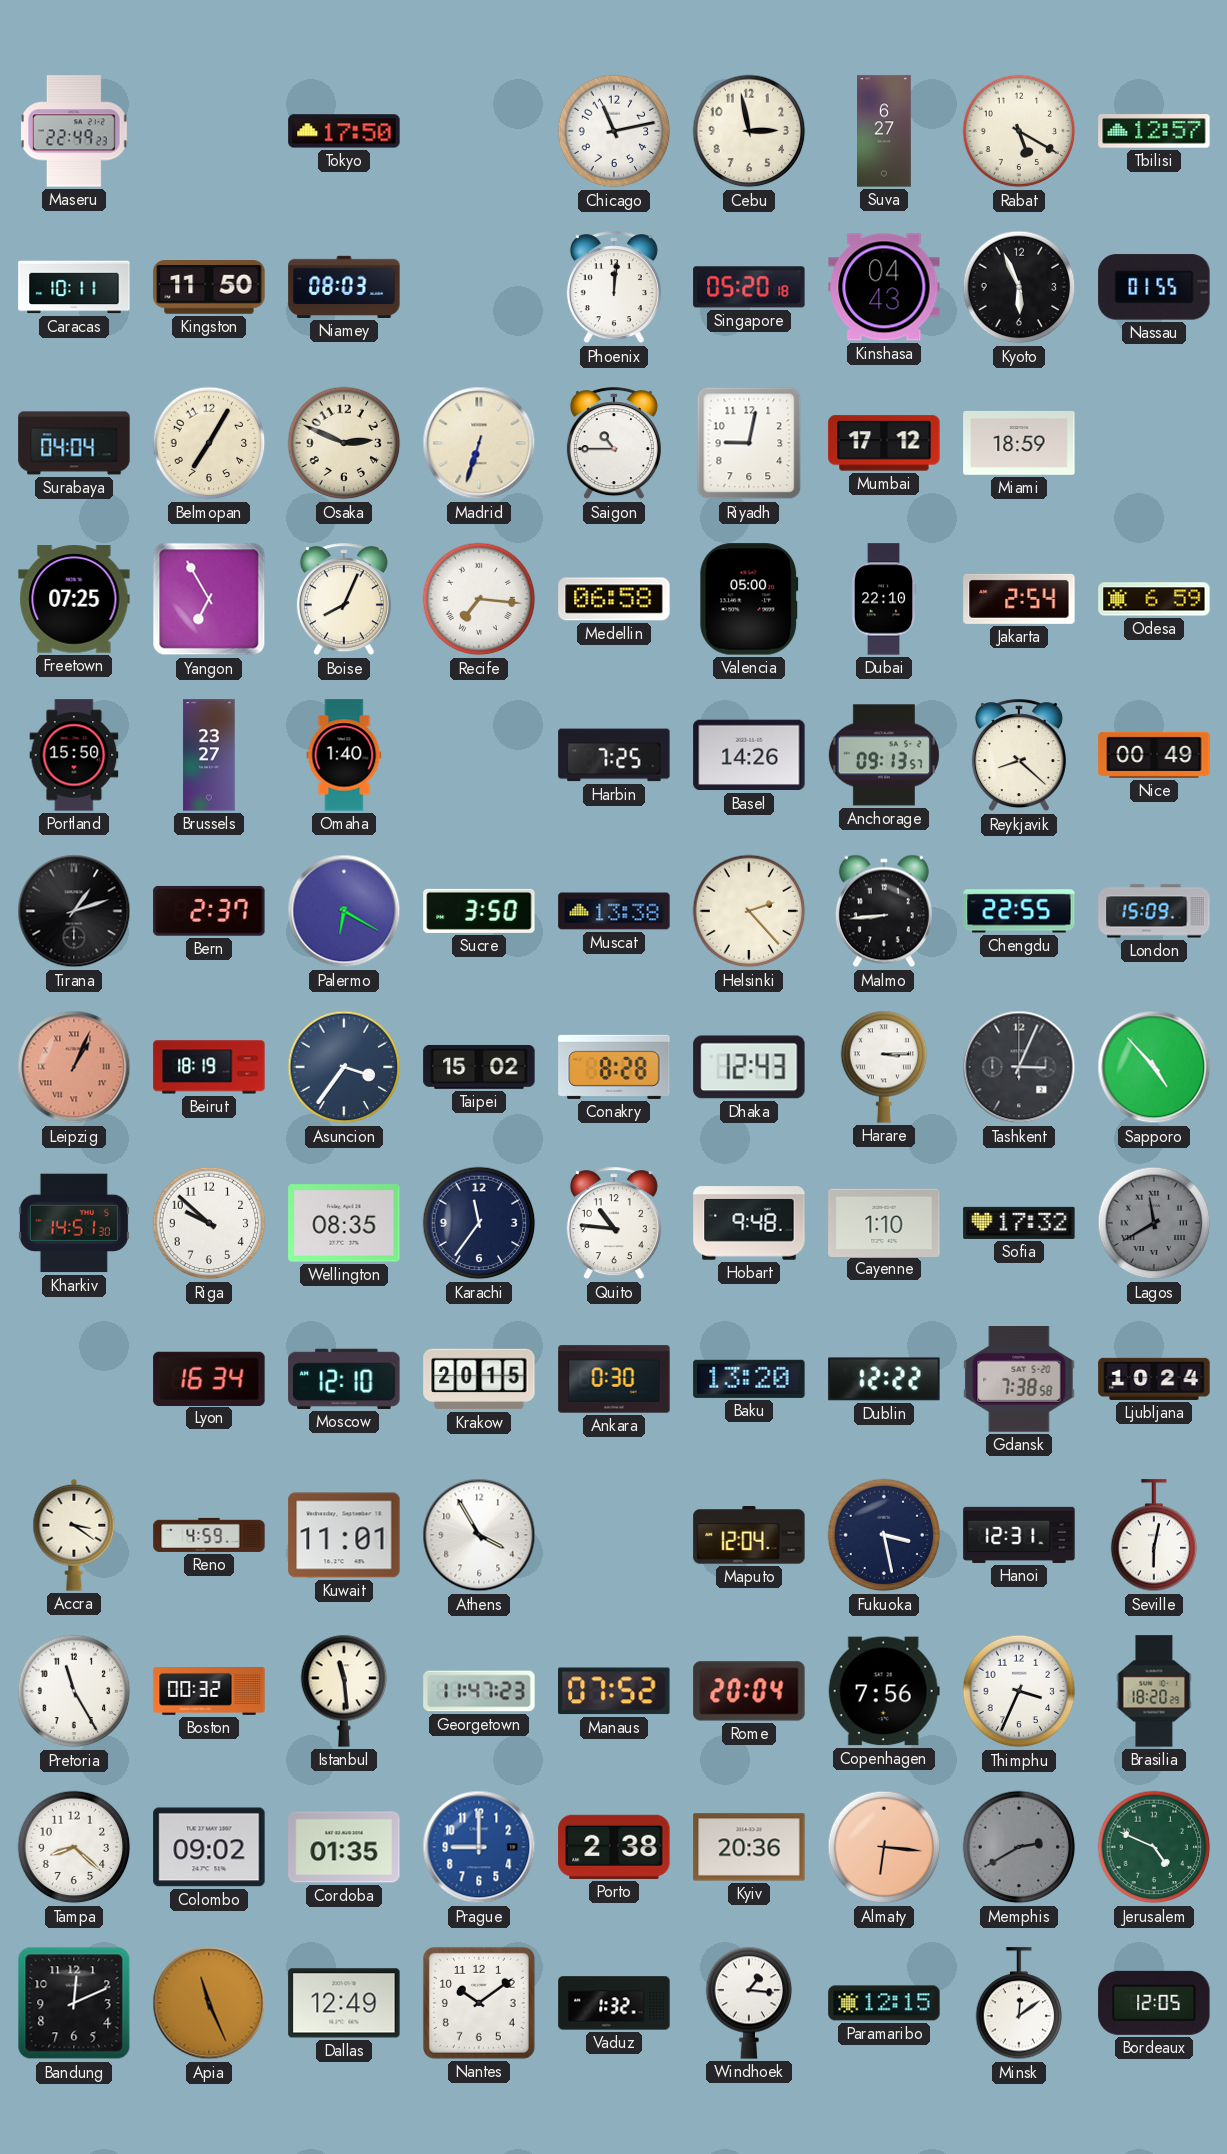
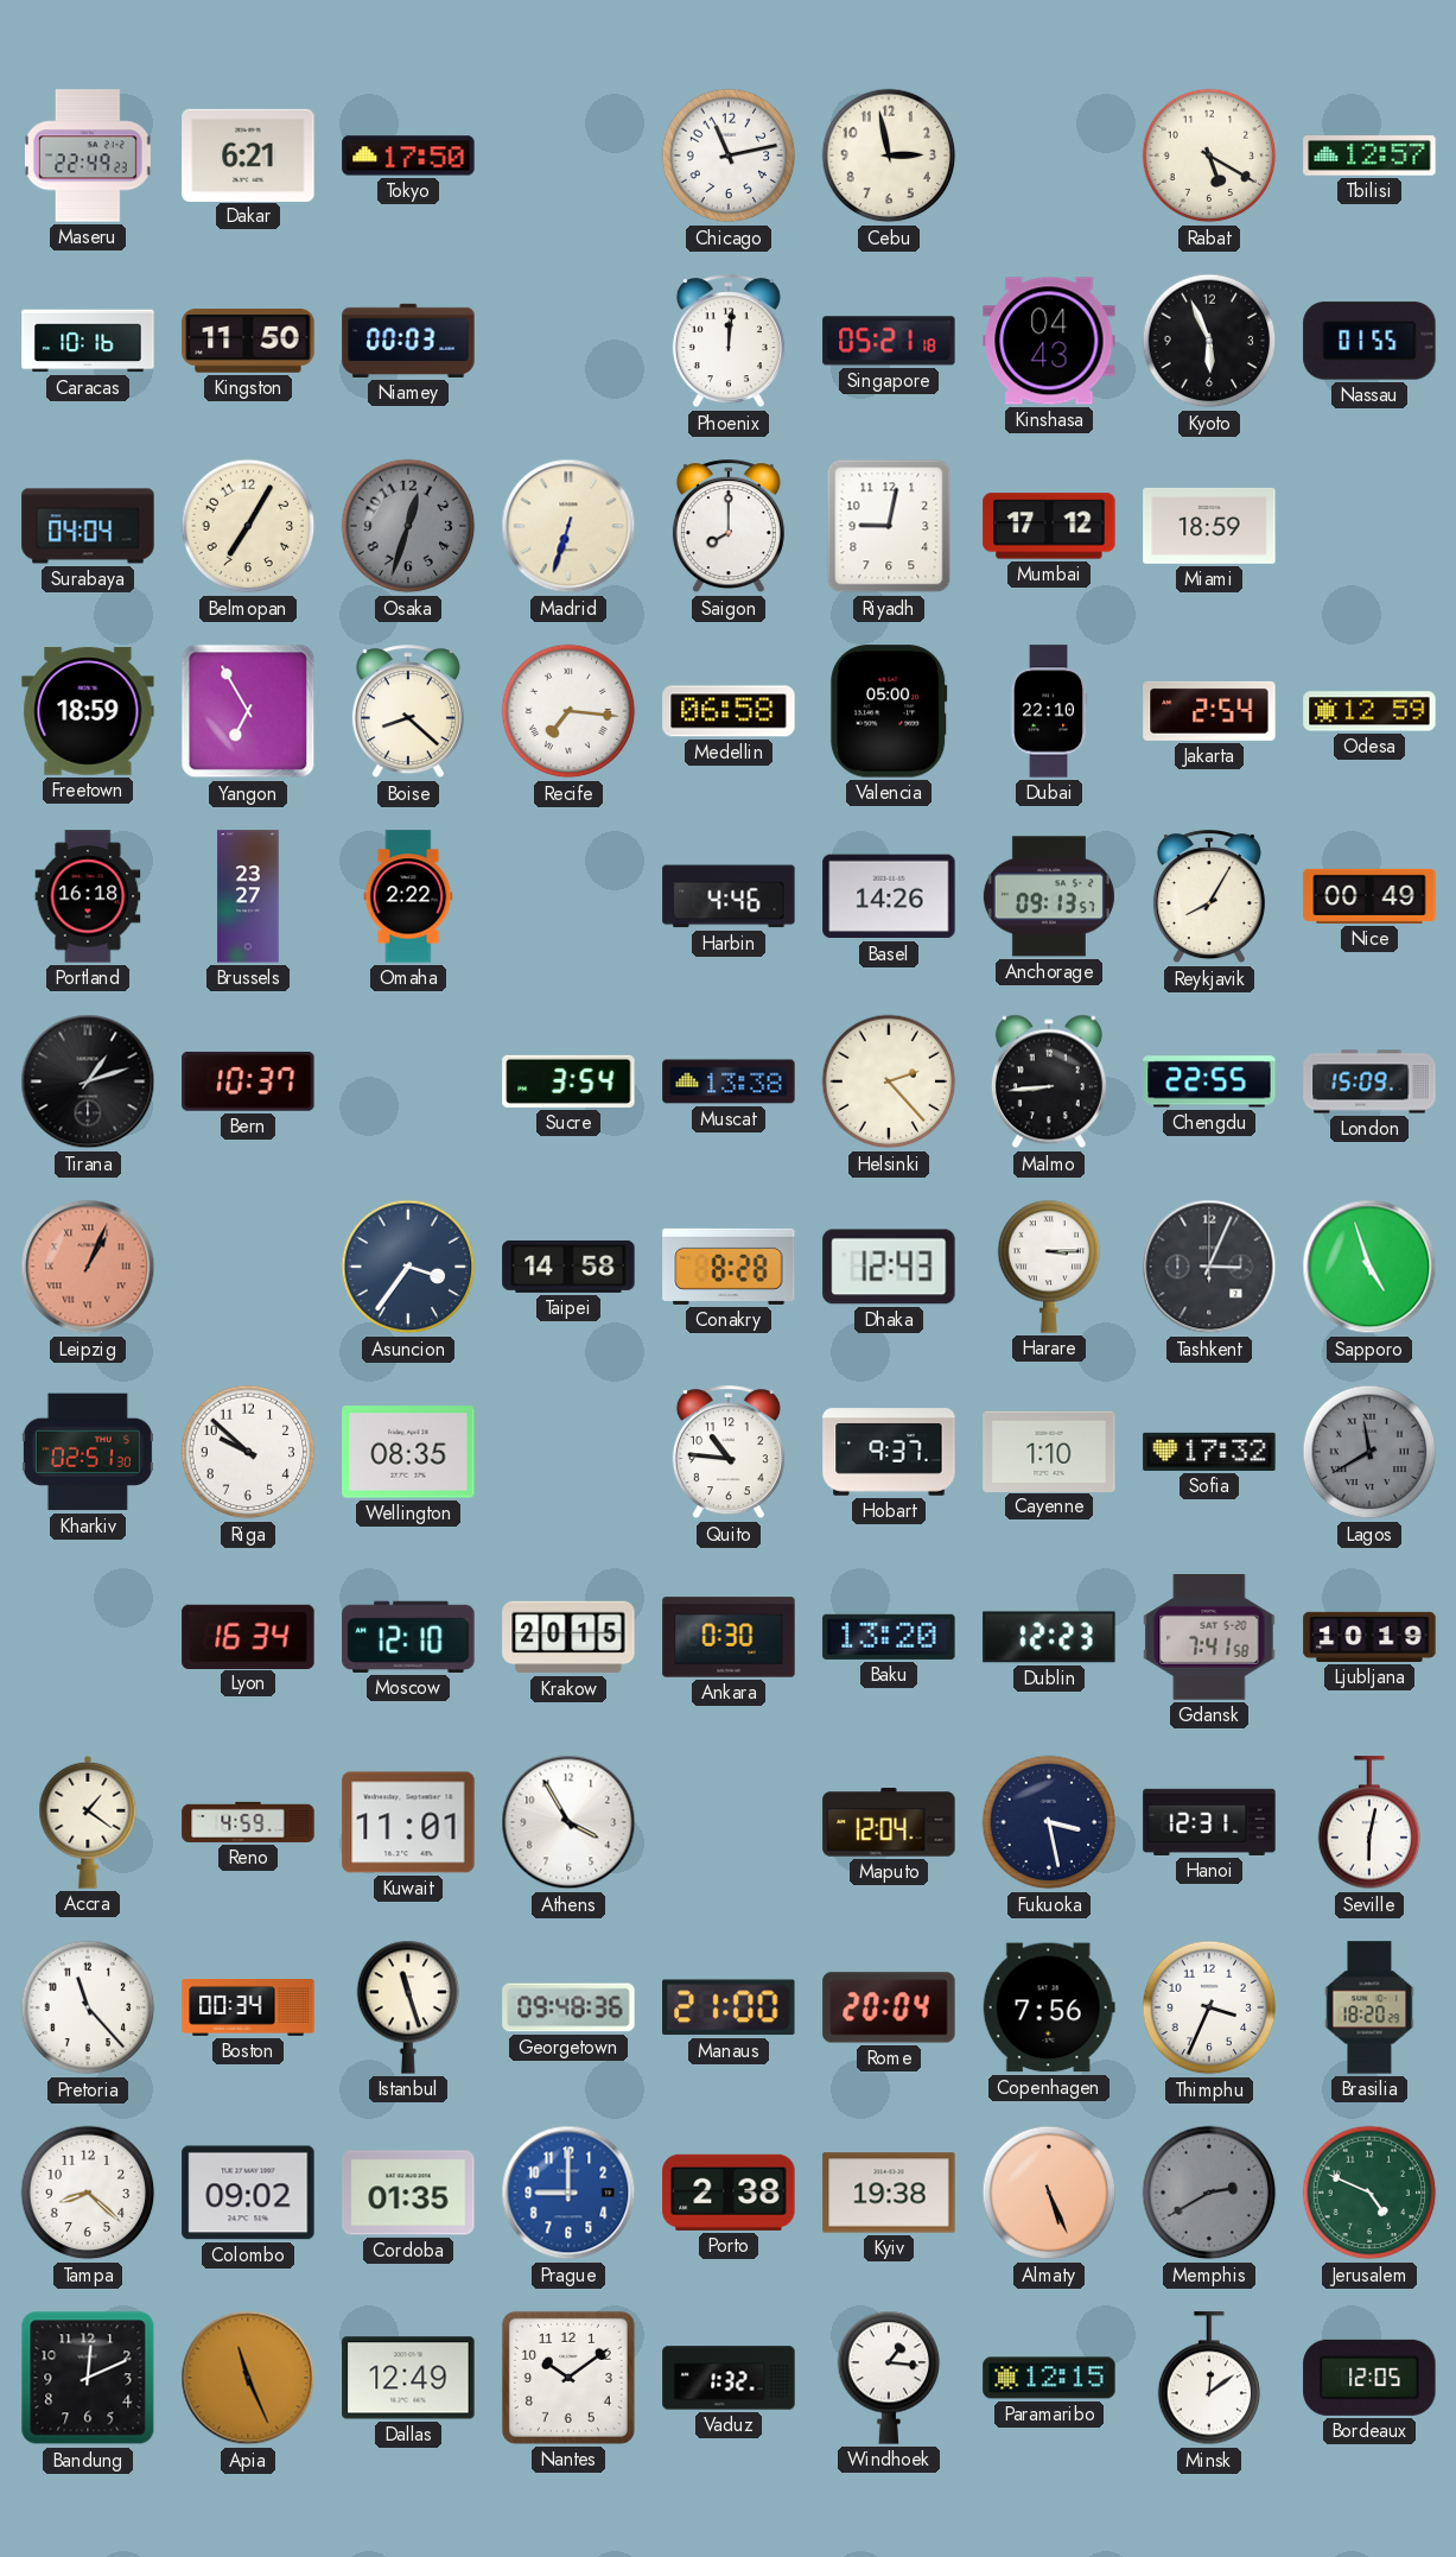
Dakar: none -> 6:21 (248, 154)
Suva: 6:27 -> none (884, 131)
Caracas: 10:11 -> 10:16 (88, 341)
Niamey: 08:03 -> 00:03 (408, 341)
Singapore: 05:20 -> 05:21 (889, 341)
Osaka: 2:49 -> 12:33 (408, 526)
Osaka dial: cream -> grey (408, 526)
Saigon: 10:45 -> 8:00 (729, 527)
Freetown: 07:25 -> 18:59 (88, 711)
Boise: 8:04 -> 8:22 (408, 712)
Odesa: 6:59 -> 12:59 (1369, 711)
Portland: 15:50 -> 16:18 (88, 896)
Omaha: 1:40 -> 2:22 (408, 896)
Harbin: 7:25 -> 4:46 (729, 896)
Reykjavik: 8:22 -> 8:05 (1209, 897)
Bern: 2:37 -> 10:37 (248, 1081)
Palermo: 6:20 -> none (344, 911)
Sucre: 3:50 -> 3:54 (568, 1081)
Beirut: 18:19 -> none (209, 1067)
Taipei: 15:02 -> 14:58 (568, 1267)
Sapporo: 4:53 -> 4:57 (1369, 1267)
Kharkiv: 14:51 -> 02:51 (88, 1452)
Karachi: 11:36 -> none (479, 1223)
Hobart: 9:48 -> 9:37 (889, 1452)
Dublin: 12:22 -> 12:23 (1049, 1637)
Gdansk: 7:38 -> 7:41 (1209, 1637)
Ljubljana: 10:24 -> 10:19 (1369, 1637)
Accra: 3:21 -> 1:21 (88, 1822)
Pretoria: 11:25 -> 11:23 (88, 2007)
Boston: 00:32 -> 00:34 (248, 2009)
Istanbul: 11:29 -> 11:27 (408, 2007)
Georgetown: 11:47 -> 09:48 (568, 2007)
Manaus: 07:52 -> 21:00 (729, 2007)
Kyiv: 20:36 -> 19:38 (889, 2193)
Almaty: 6:16 -> 5:26 (1049, 2193)
